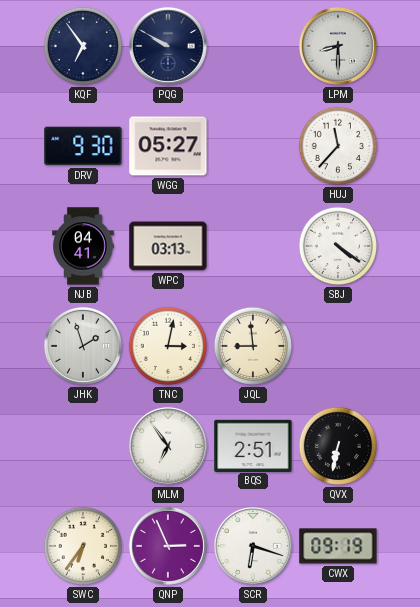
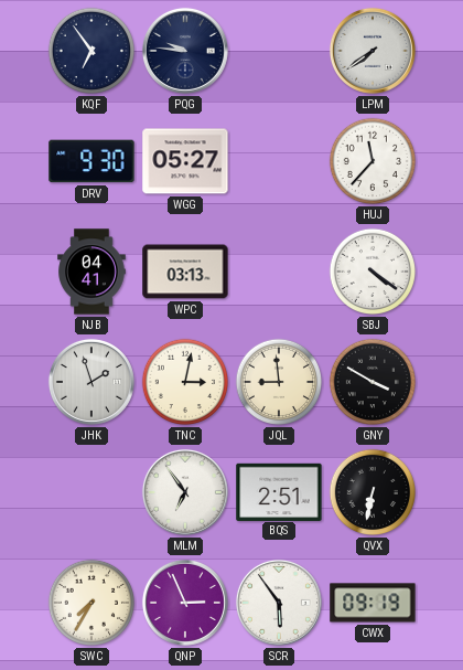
PQG: 9:50 -> 9:46 (185, 51)
LPM: 8:30 -> 7:39 (373, 51)
GNY: none -> 3:50 (373, 382)
SWC: 6:36 -> 7:35 (91, 603)
SCR: 6:18 -> 5:54 (279, 603)
